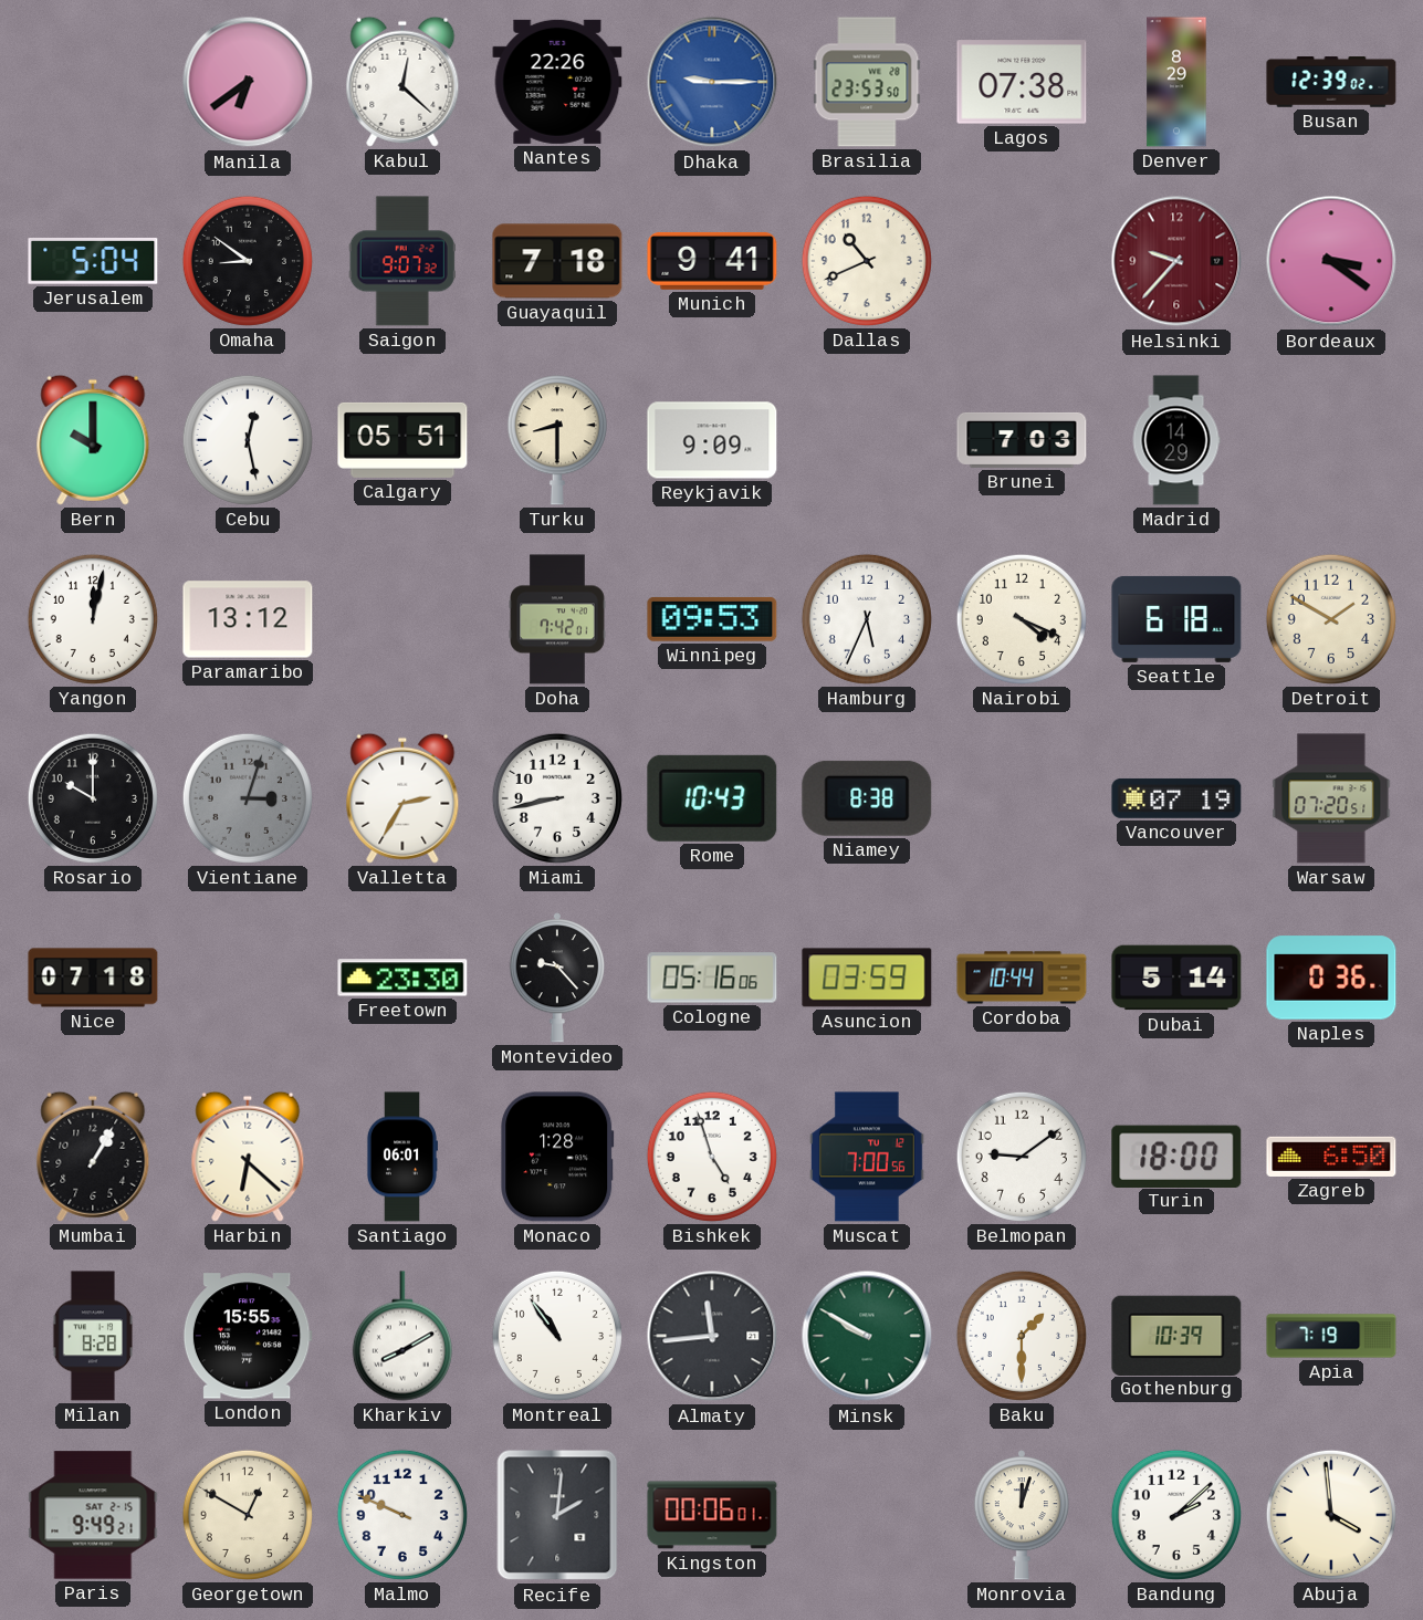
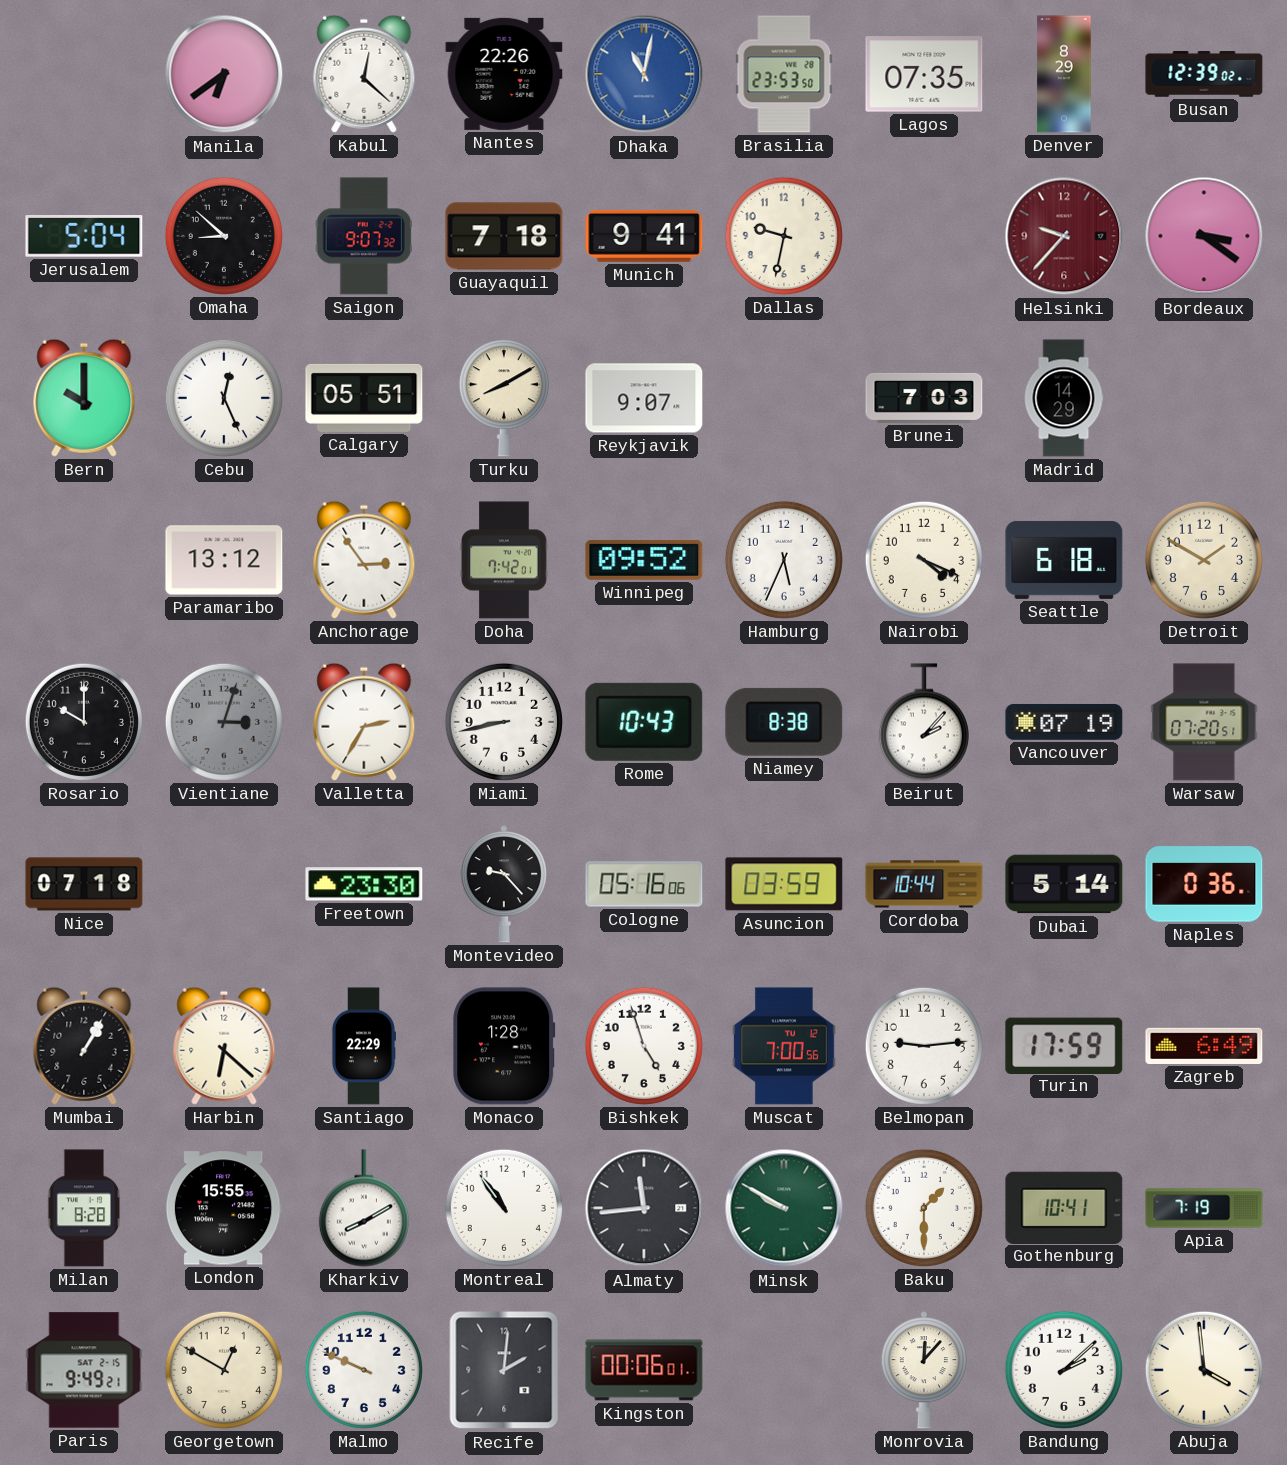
Dhaka: 9:15 -> 11:02 (644, 74)
Lagos: 07:38 -> 07:35 (924, 74)
Omaha: 8:51 -> 8:52 (224, 236)
Dallas: 10:41 -> 9:32 (784, 236)
Cebu: 12:28 -> 12:26 (224, 398)
Turku: 8:30 -> 8:10 (504, 398)
Reykjavik: 9:09 -> 9:07 (644, 398)
Yangon: 12:02 -> none (93, 619)
Anchorage: none -> 2:54 (364, 560)
Winnipeg: 09:53 -> 09:52 (644, 560)
Beirut: none -> 2:07 (924, 722)
Santiago: 06:01 -> 22:29 (363, 1046)
Belmopan: 9:09 -> 9:14 (924, 1046)
Turin: 18:00 -> 17:59 (1064, 1045)
Zagreb: 6:50 -> 6:49 (1204, 1046)
Gothenburg: 10:39 -> 10:41 (1064, 1207)
Monrovia: 12:03 -> 12:07 (924, 1370)
